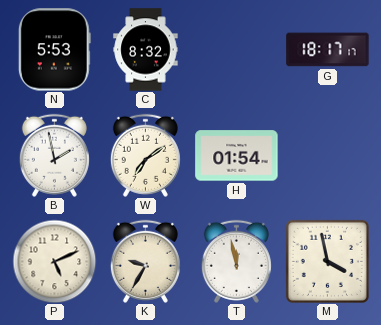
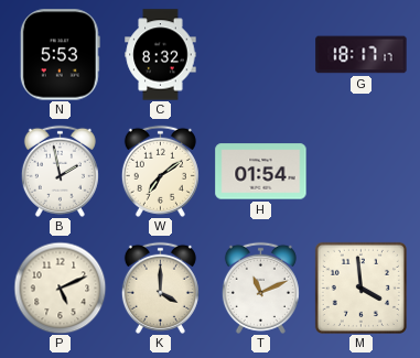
K: 9:35 -> 4:00 (160, 288)
T: 11:58 -> 11:11 (260, 288)
M: 3:58 -> 3:59 (360, 288)
